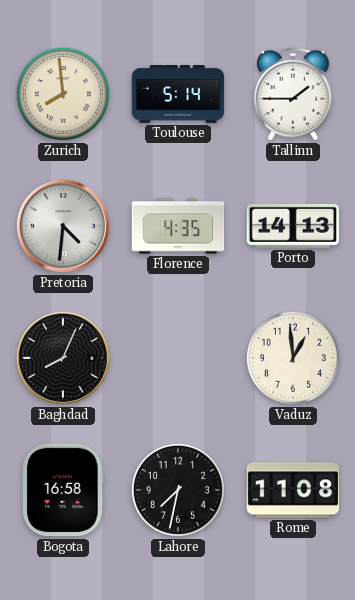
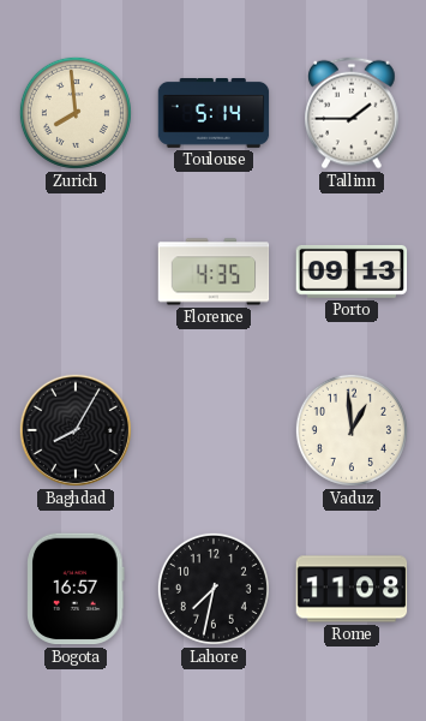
Pretoria: 4:31 -> none (63, 226)
Porto: 14:13 -> 09:13 (352, 272)
Baghdad: 8:04 -> 8:05 (76, 430)
Bogota: 16:58 -> 16:57 (76, 589)
